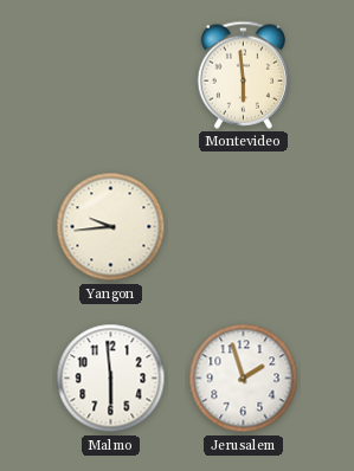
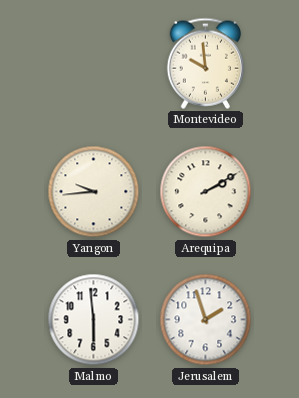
Montevideo: 5:59 -> 9:59 (205, 63)
Arequipa: none -> 2:10 (206, 192)
